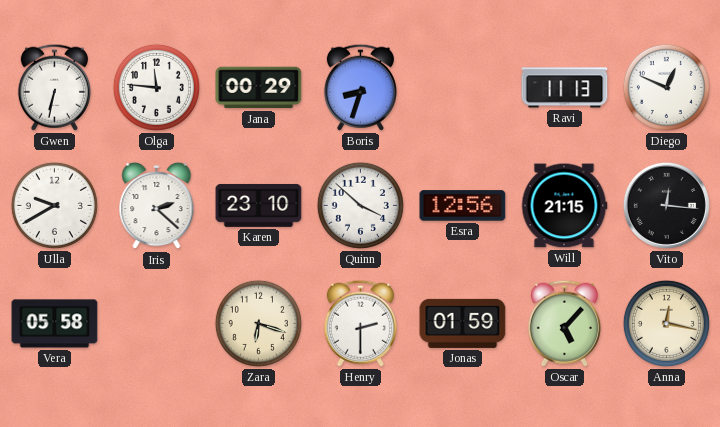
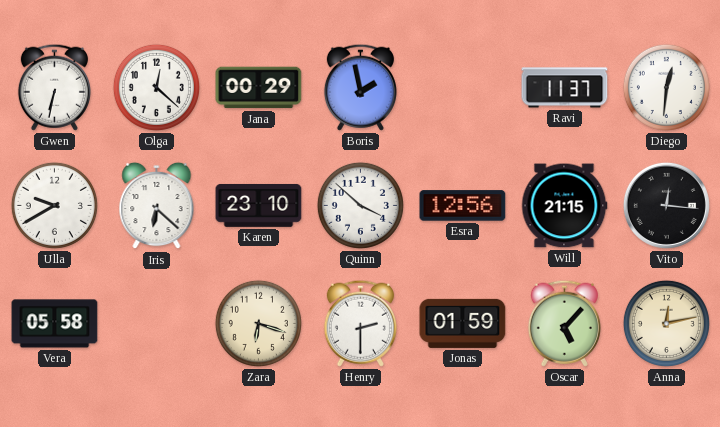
Olga: 11:46 -> 12:22 (156, 87)
Boris: 8:33 -> 1:58 (360, 87)
Ravi: 11:13 -> 11:37 (565, 88)
Diego: 12:49 -> 12:31 (666, 87)
Iris: 2:22 -> 6:22 (157, 206)
Anna: 12:17 -> 12:13 (666, 323)
